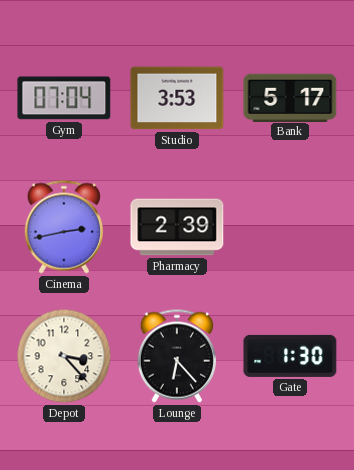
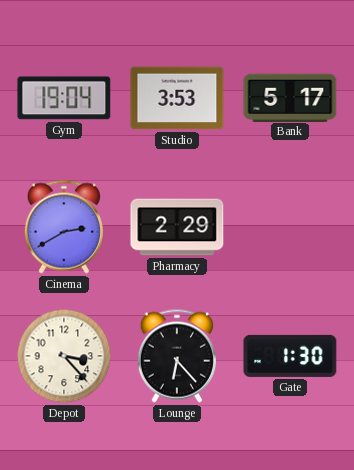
Gym: 07:04 -> 19:04 (64, 98)
Cinema: 2:43 -> 2:40 (64, 227)
Pharmacy: 2:39 -> 2:29 (177, 227)
